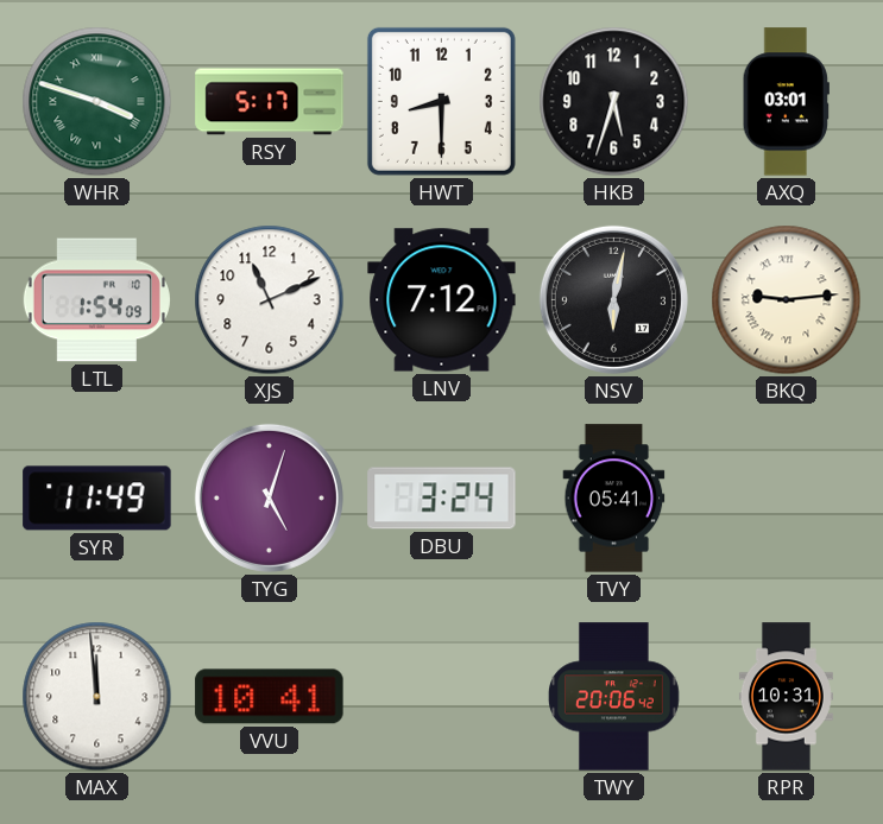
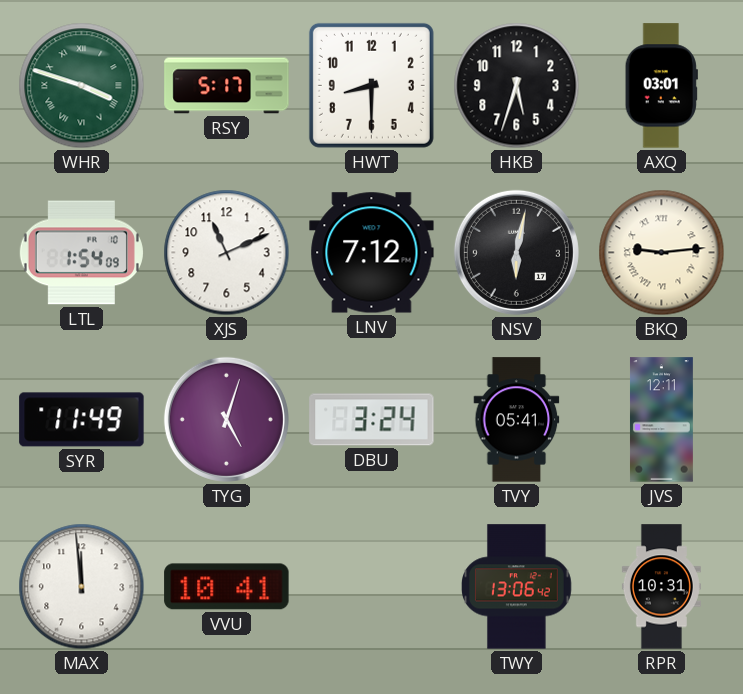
JVS: none -> 12:11 (661, 420)
TWY: 20:06 -> 13:06 (517, 587)
